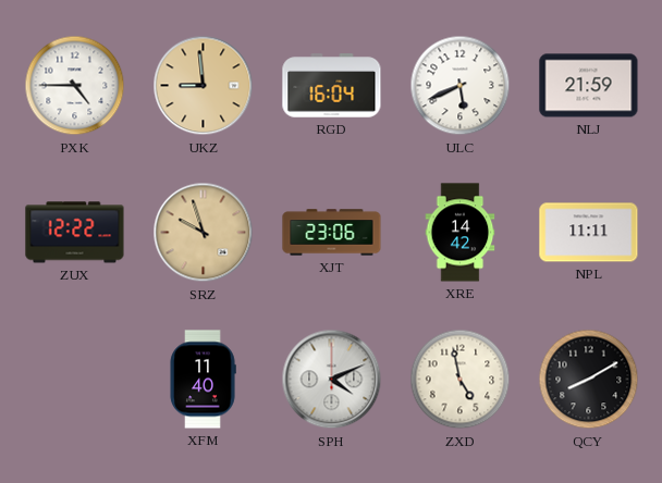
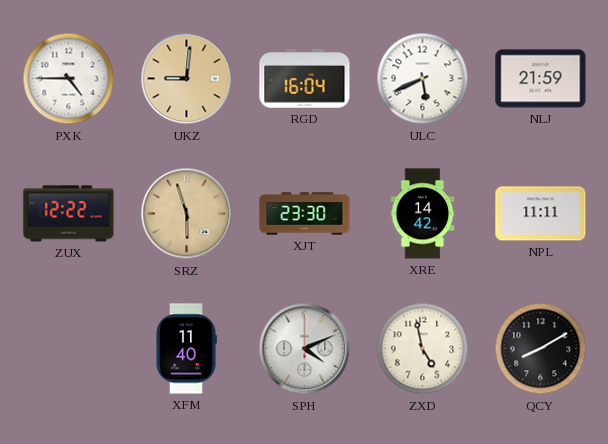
UKZ: 8:59 -> 9:01 (187, 79)
SRZ: 9:57 -> 5:57 (187, 214)
XJT: 23:06 -> 23:30 (305, 214)
